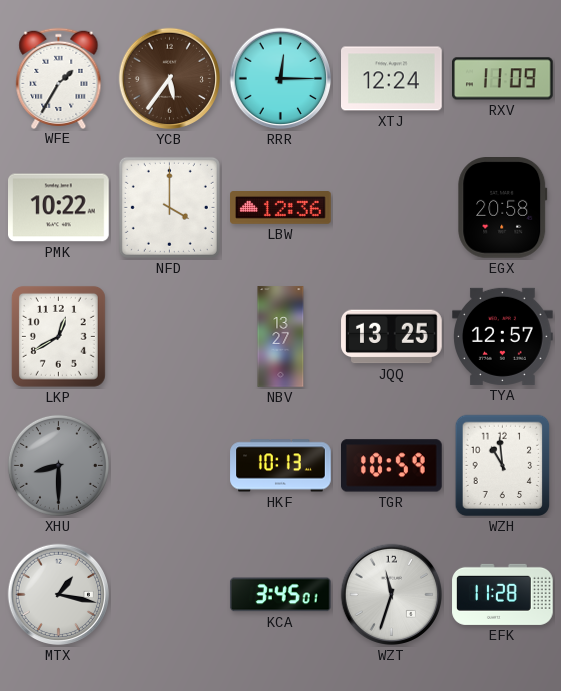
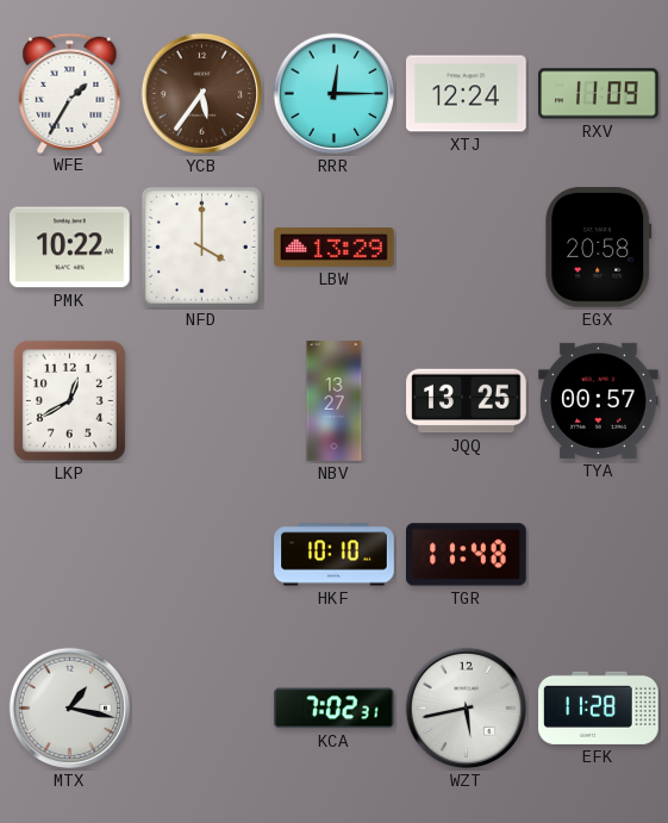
LBW: 12:36 -> 13:29 (335, 248)
TYA: 12:57 -> 00:57 (599, 400)
XHU: 8:30 -> none (58, 465)
HKF: 10:13 -> 10:10 (335, 555)
TGR: 10:59 -> 11:48 (467, 555)
WZH: 10:59 -> none (503, 466)
KCA: 3:45 -> 7:02 (335, 709)
WZT: 11:33 -> 5:43 (467, 709)
